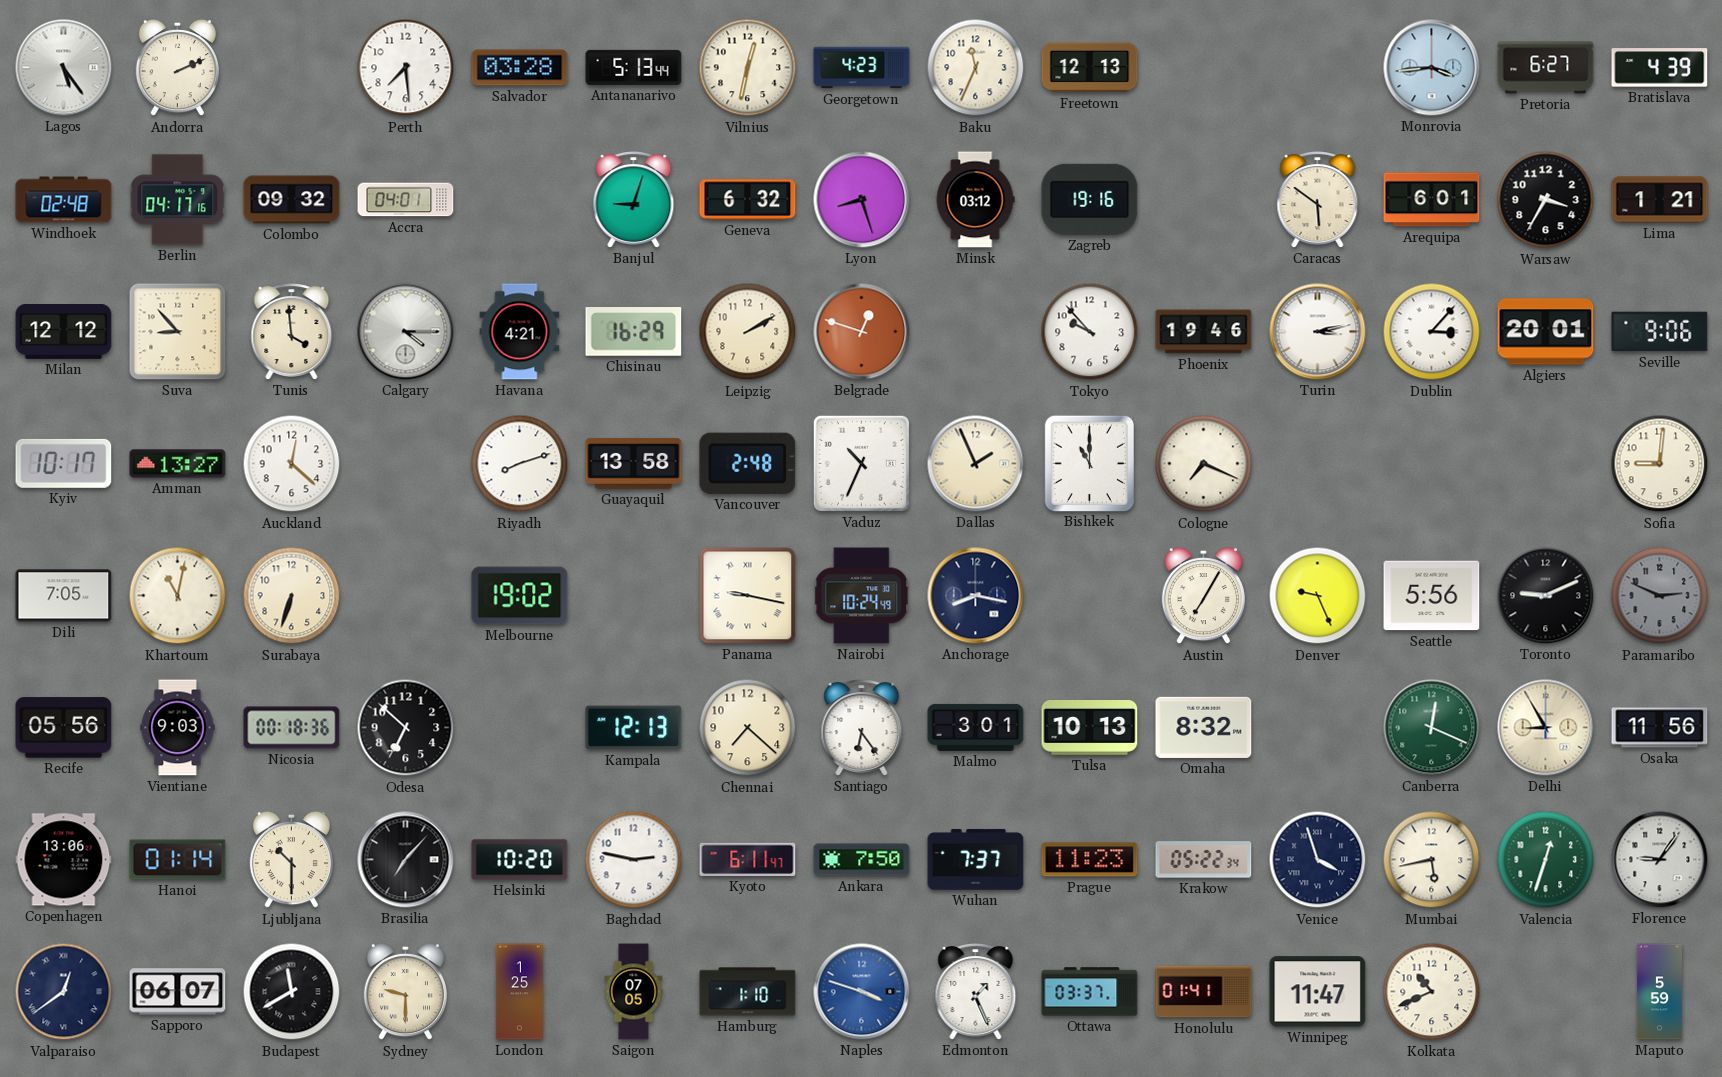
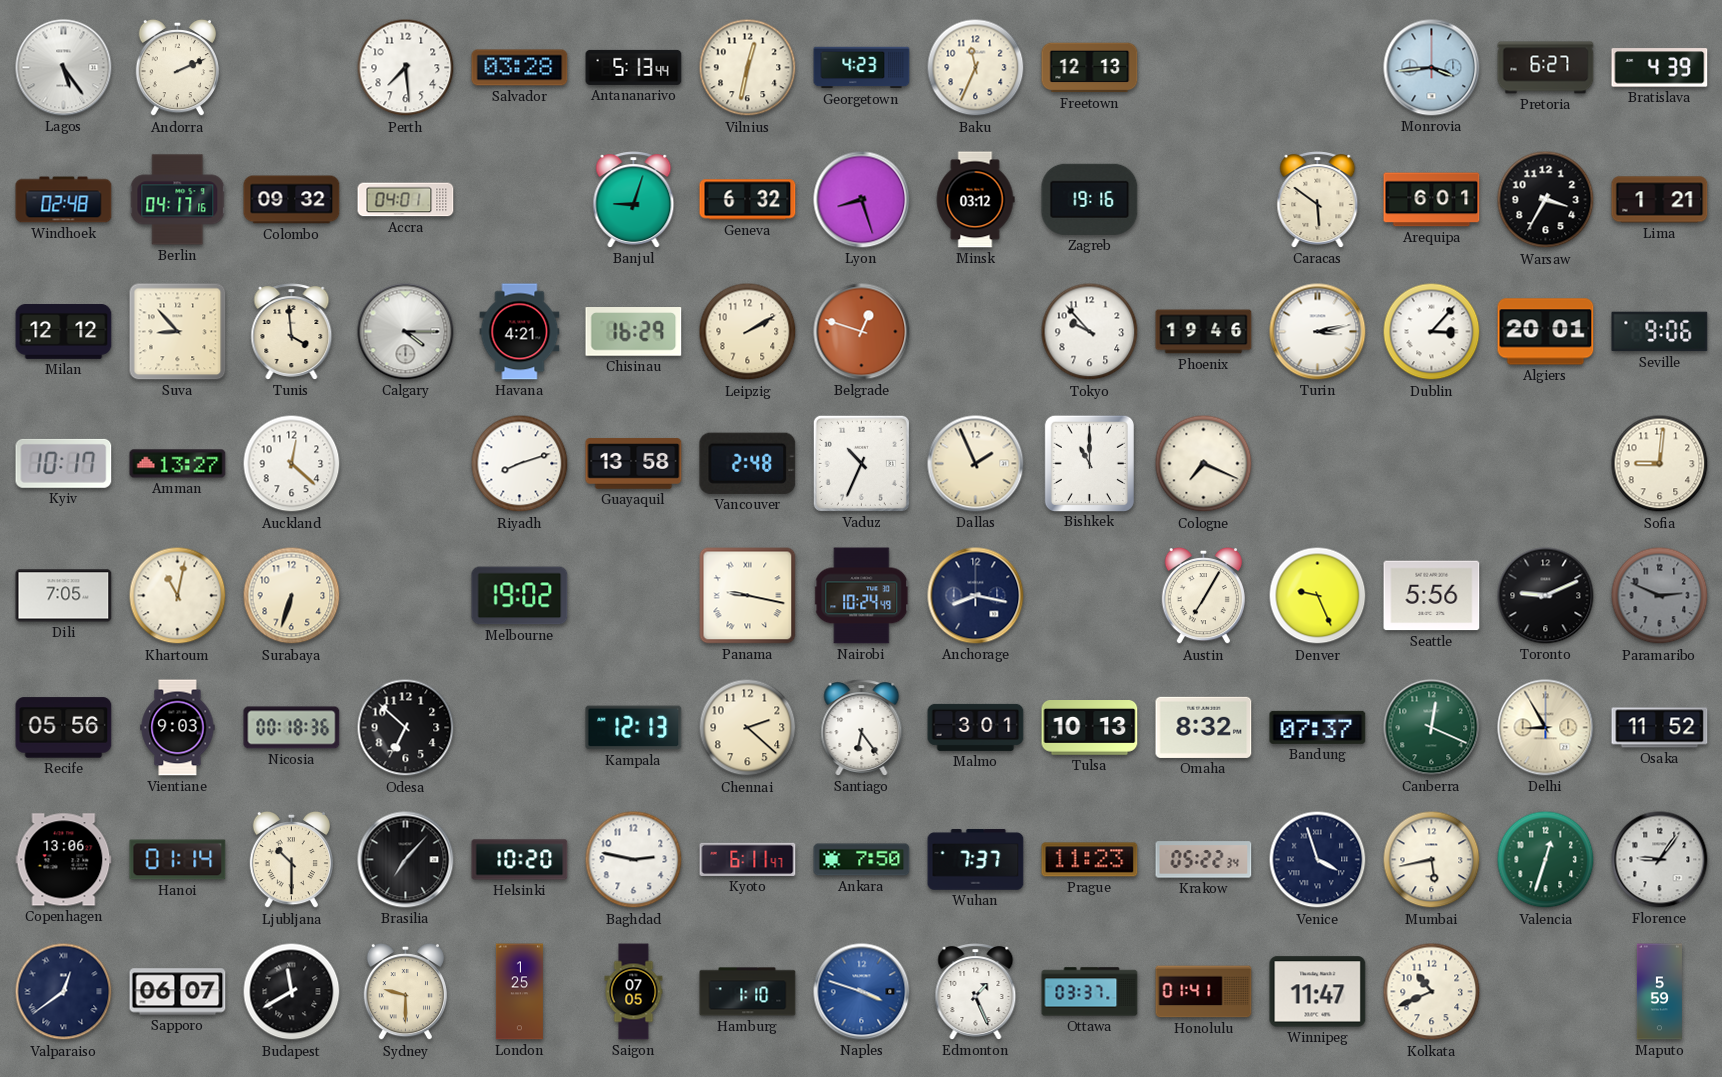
Chennai: 7:22 -> 2:22 (748, 728)
Bandung: none -> 07:37 (1318, 727)
Osaka: 11:56 -> 11:52 (1660, 728)
